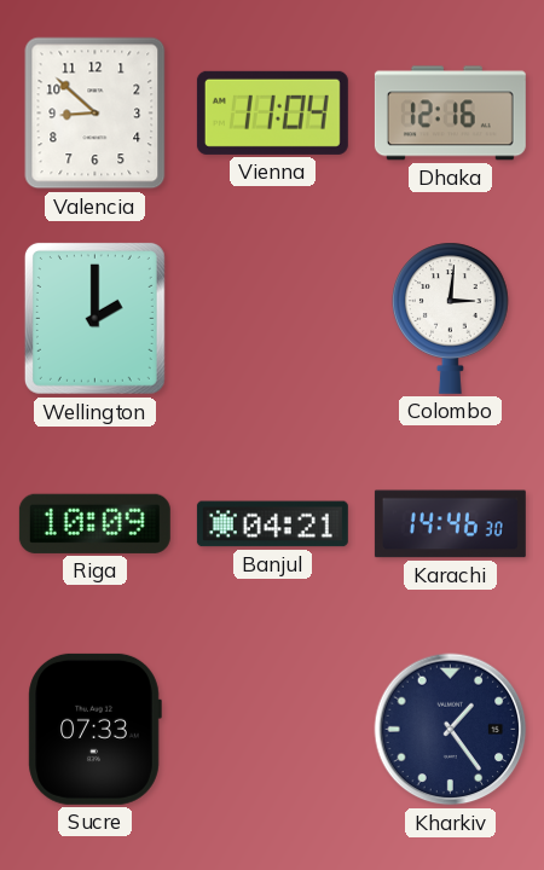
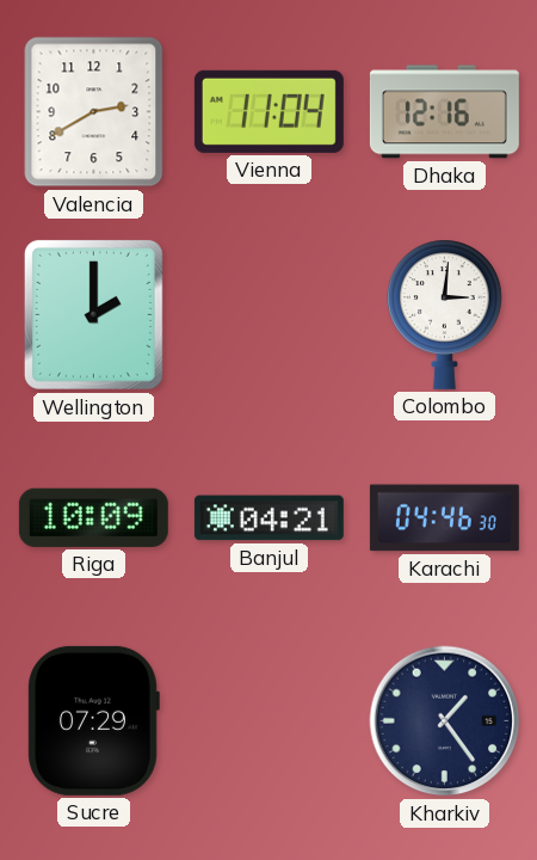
Valencia: 8:52 -> 2:40 (94, 112)
Karachi: 14:46 -> 04:46 (444, 518)
Sucre: 07:33 -> 07:29 (93, 720)
